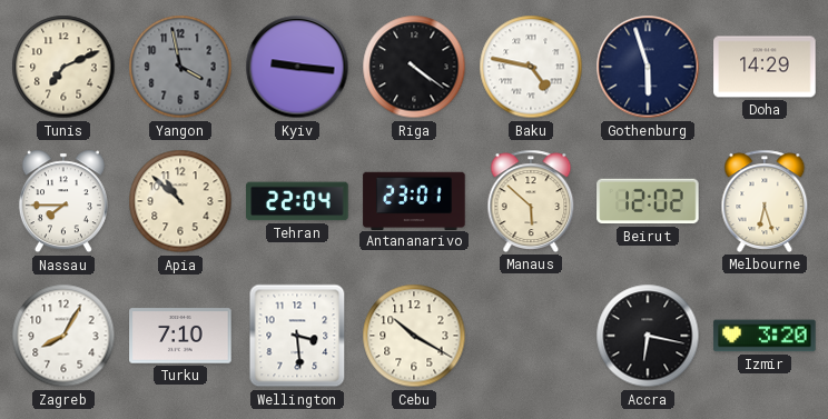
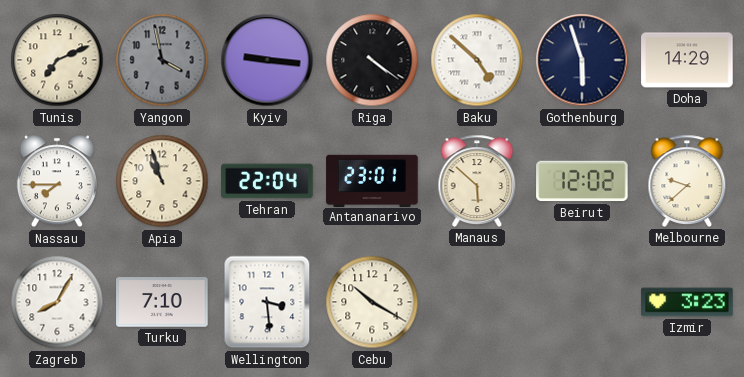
Baku: 4:47 -> 4:52 (477, 60)
Apia: 10:52 -> 10:57 (162, 181)
Melbourne: 6:27 -> 9:38 (687, 181)
Accra: 6:17 -> none (648, 336)
Izmir: 3:20 -> 3:23 (687, 302)
